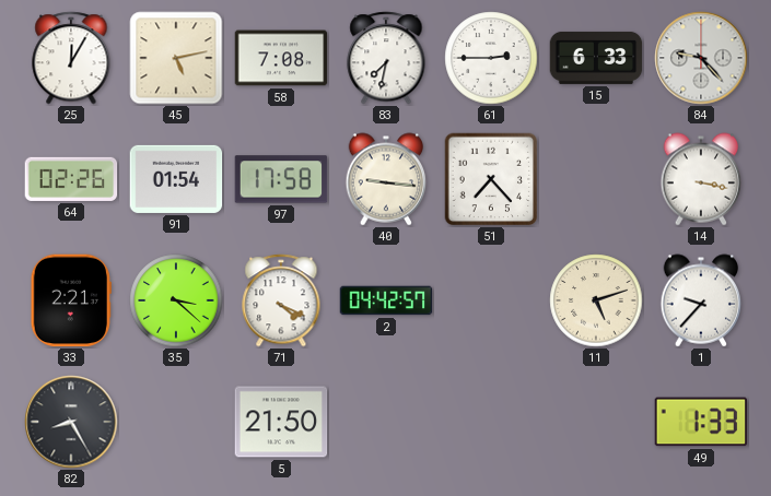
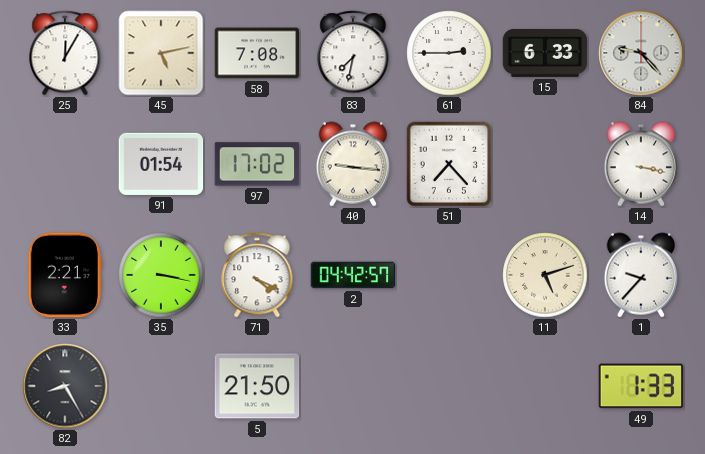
64: 02:26 -> none (71, 179)
97: 17:58 -> 17:02 (257, 164)
35: 3:22 -> 3:17 (161, 275)
